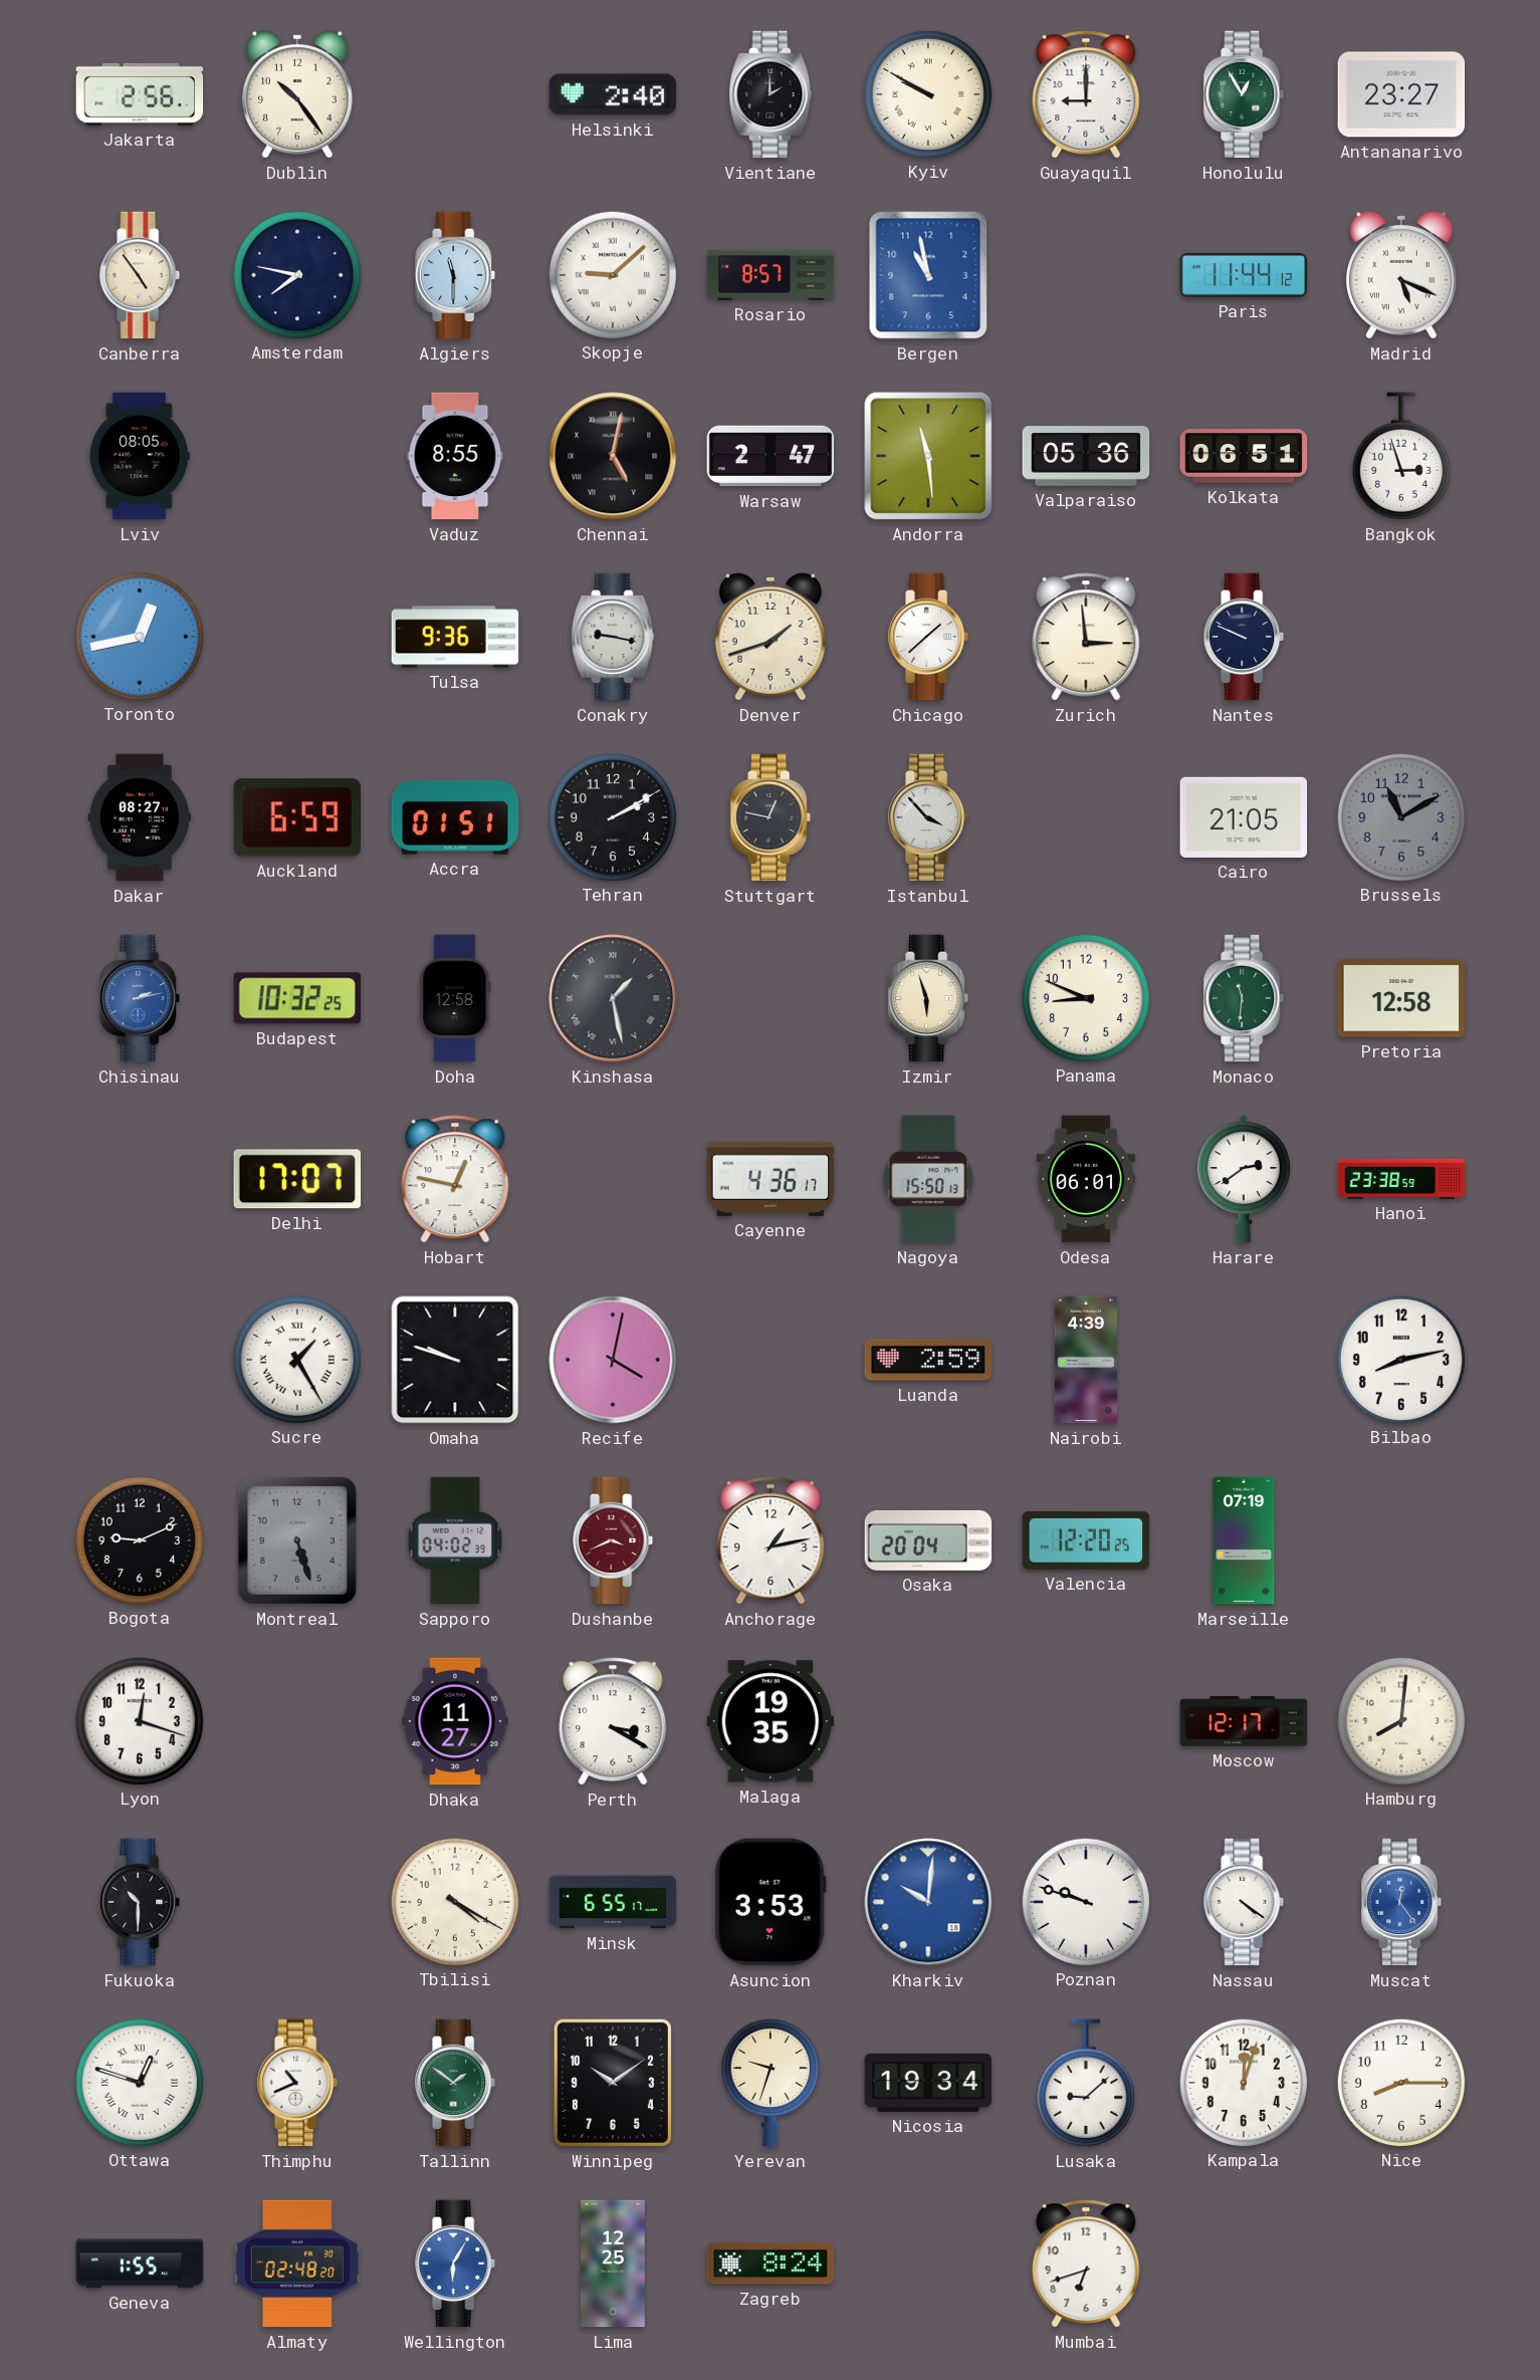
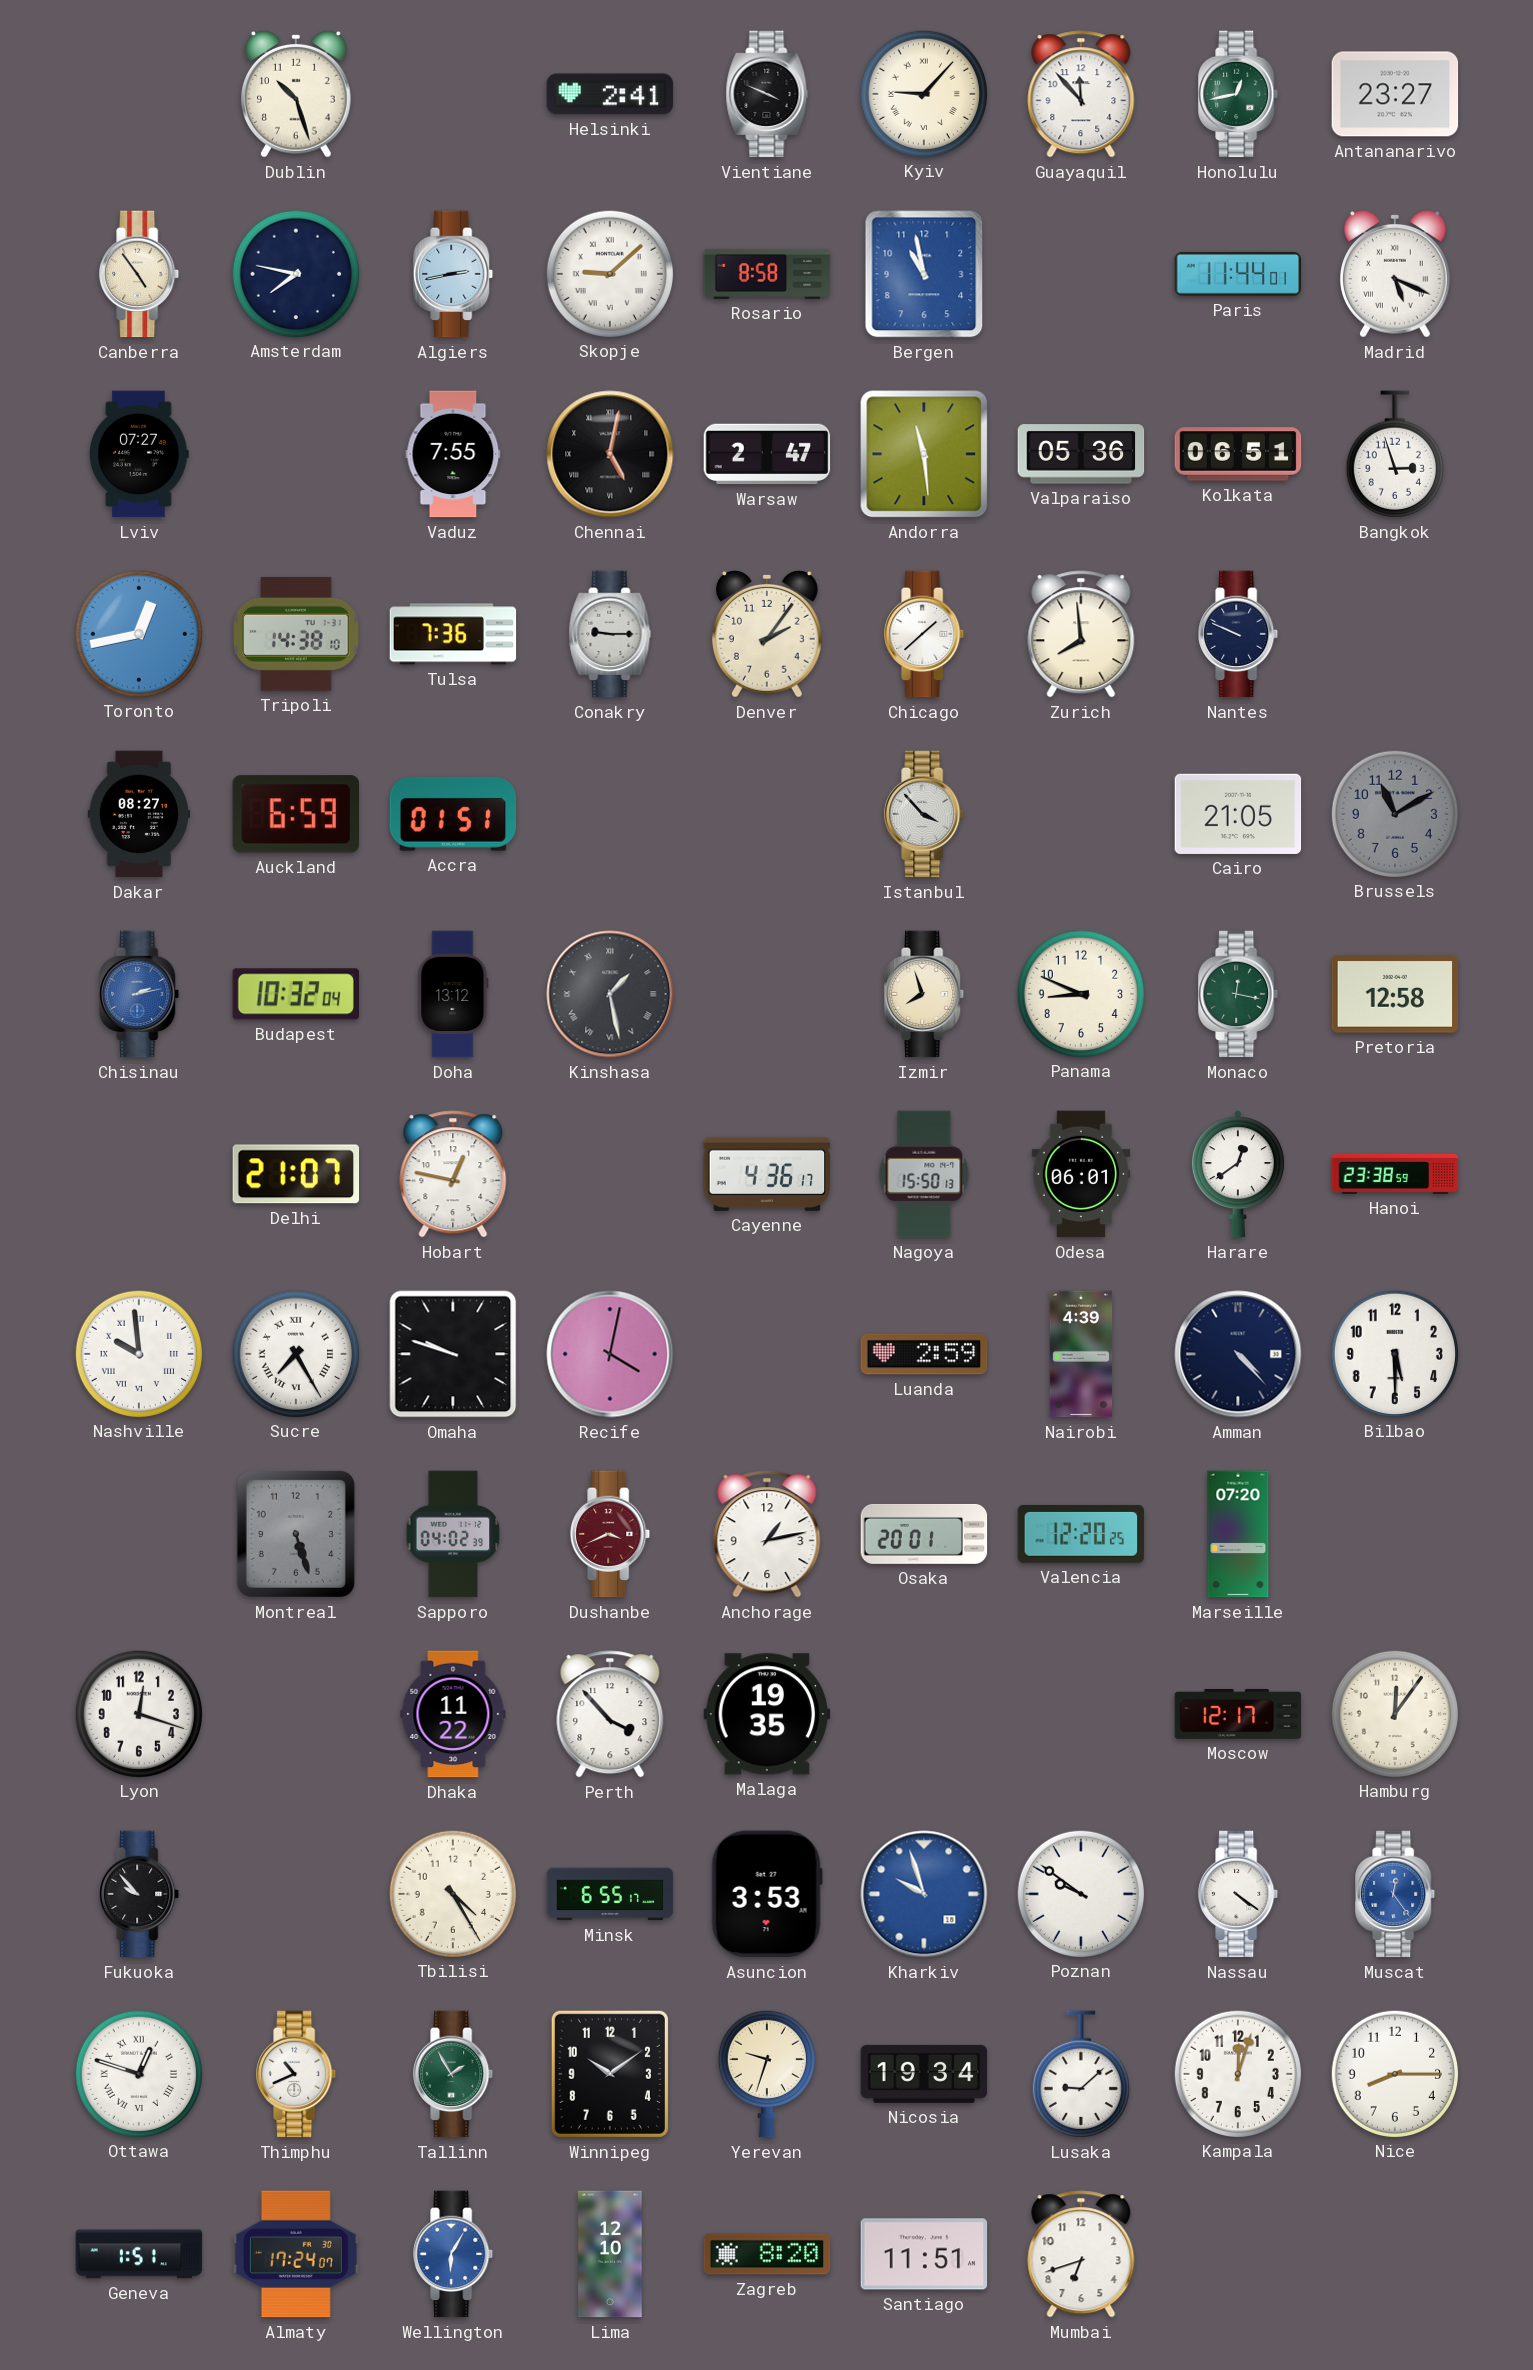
Jakarta: 2:56 -> none (140, 94)
Dublin: 10:24 -> 10:27 (297, 95)
Helsinki: 2:40 -> 2:41 (610, 94)
Vientiane: 2:00 -> 3:49 (767, 94)
Kyiv: 9:50 -> 9:07 (923, 93)
Guayaquil: 9:00 -> 11:53 (1081, 94)
Honolulu: 12:55 -> 12:43 (1239, 94)
Algiers: 11:30 -> 2:43 (454, 274)
Rosario: 8:57 -> 8:58 (767, 274)
Paris: 11:44:12 -> 11:44:01 (1238, 274)
Lviv: 08:05 -> 07:27 (140, 454)
Vaduz: 8:55 -> 7:55 (453, 454)
Tripoli: none -> 14:38 (296, 634)
Tulsa: 9:36 -> 7:36 (453, 634)
Conakry: 9:17 -> 9:15 (610, 634)
Denver: 1:42 -> 2:06 (768, 635)
Zurich: 2:59 -> 7:59 (1081, 634)
Tehran: 2:10 -> none (612, 816)
Stuttgart: 12:47 -> none (772, 817)
Budapest: 10:32:25 -> 10:32:04 (295, 994)
Doha: 12:58 -> 13:12 (453, 994)
Izmir: 5:57 -> 7:57 (925, 994)
Monaco: 11:31 -> 12:17 (1239, 994)
Delhi: 17:07 -> 21:07 (296, 1174)
Harare: 2:39 -> 12:39 (1238, 1174)
Nashville: none -> 9:59 (138, 1353)
Sucre: 1:25 -> 7:25 (295, 1353)
Amman: none -> 4:23 (1238, 1354)
Bilbao: 8:13 -> 5:30 (1394, 1353)
Bogota: 9:11 -> none (139, 1539)
Osaka: 20:04 -> 20:01 (924, 1534)
Marseille: 07:19 -> 07:20 (1238, 1534)
Dhaka: 11:27 -> 11:22 (453, 1714)
Perth: 3:20 -> 3:53 (610, 1714)
Hamburg: 8:01 -> 12:06 (1394, 1713)
Fukuoka: 10:30 -> 9:53 (140, 1894)
Tbilisi: 4:20 -> 4:25 (452, 1893)
Kharkiv: 10:01 -> 9:57 (924, 1894)
Poznan: 9:48 -> 9:51 (1080, 1893)
Tallinn: 1:51 -> 1:55 (454, 2074)
Geneva: 1:55 -> 1:51 (139, 2254)
Almaty: 02:48 -> 17:24 (296, 2254)
Lima: 12:25 -> 12:10 (610, 2254)
Zagreb: 8:24 -> 8:20 (767, 2254)
Santiago: none -> 11:51 (924, 2254)
